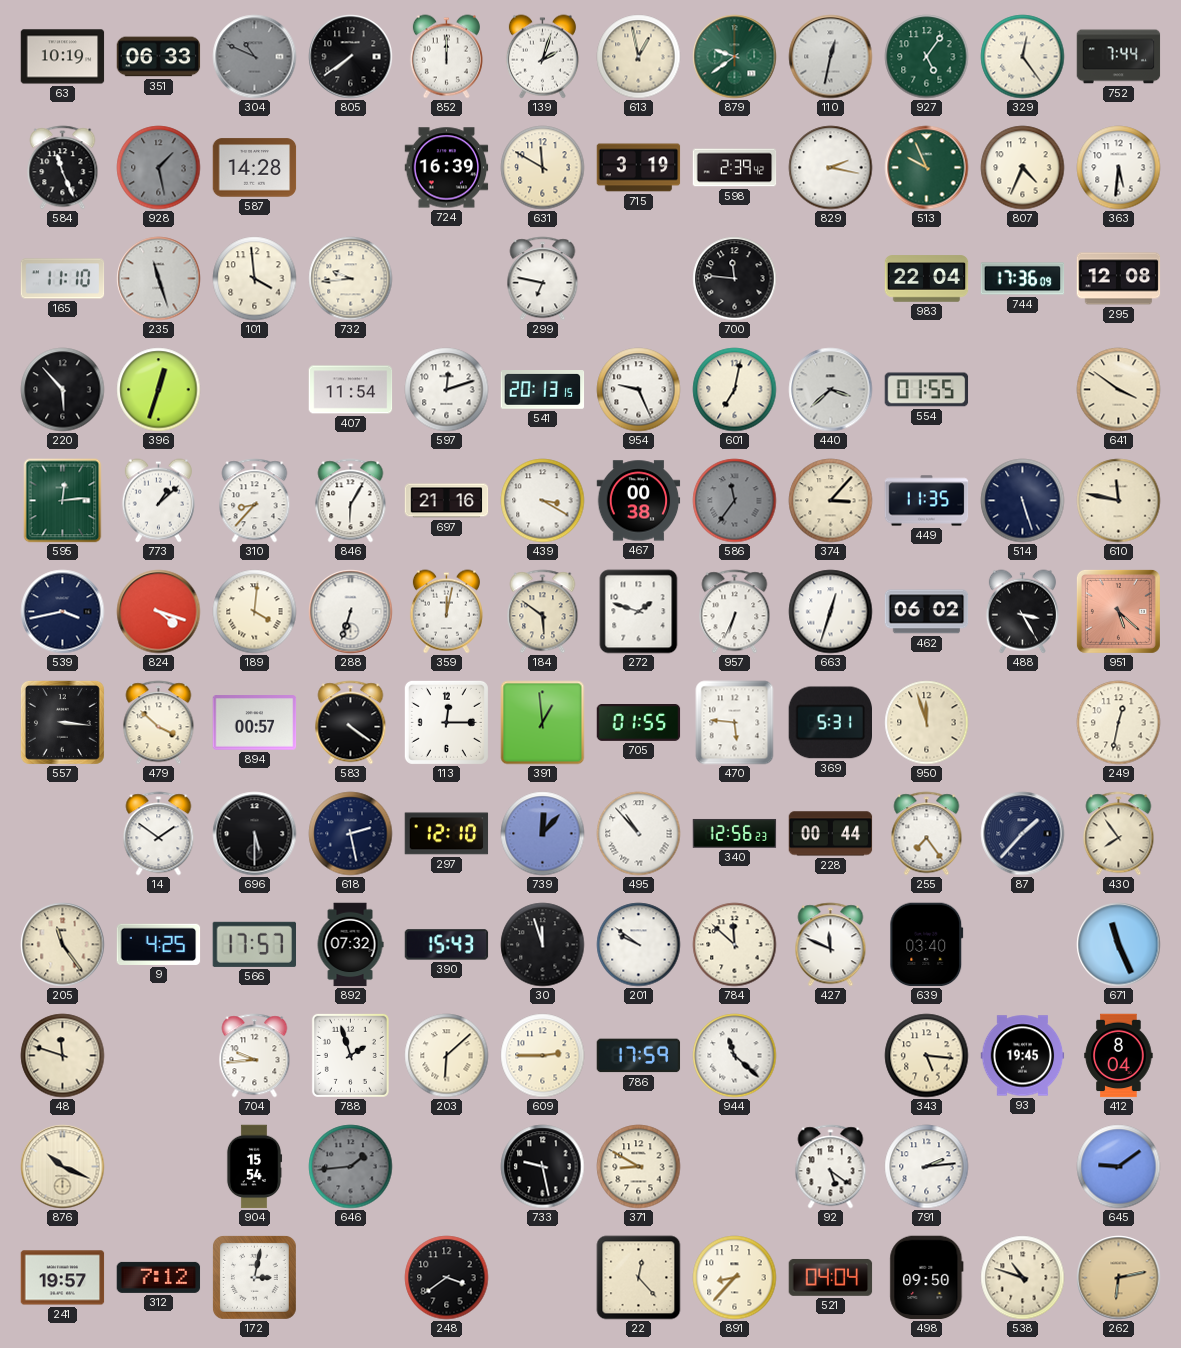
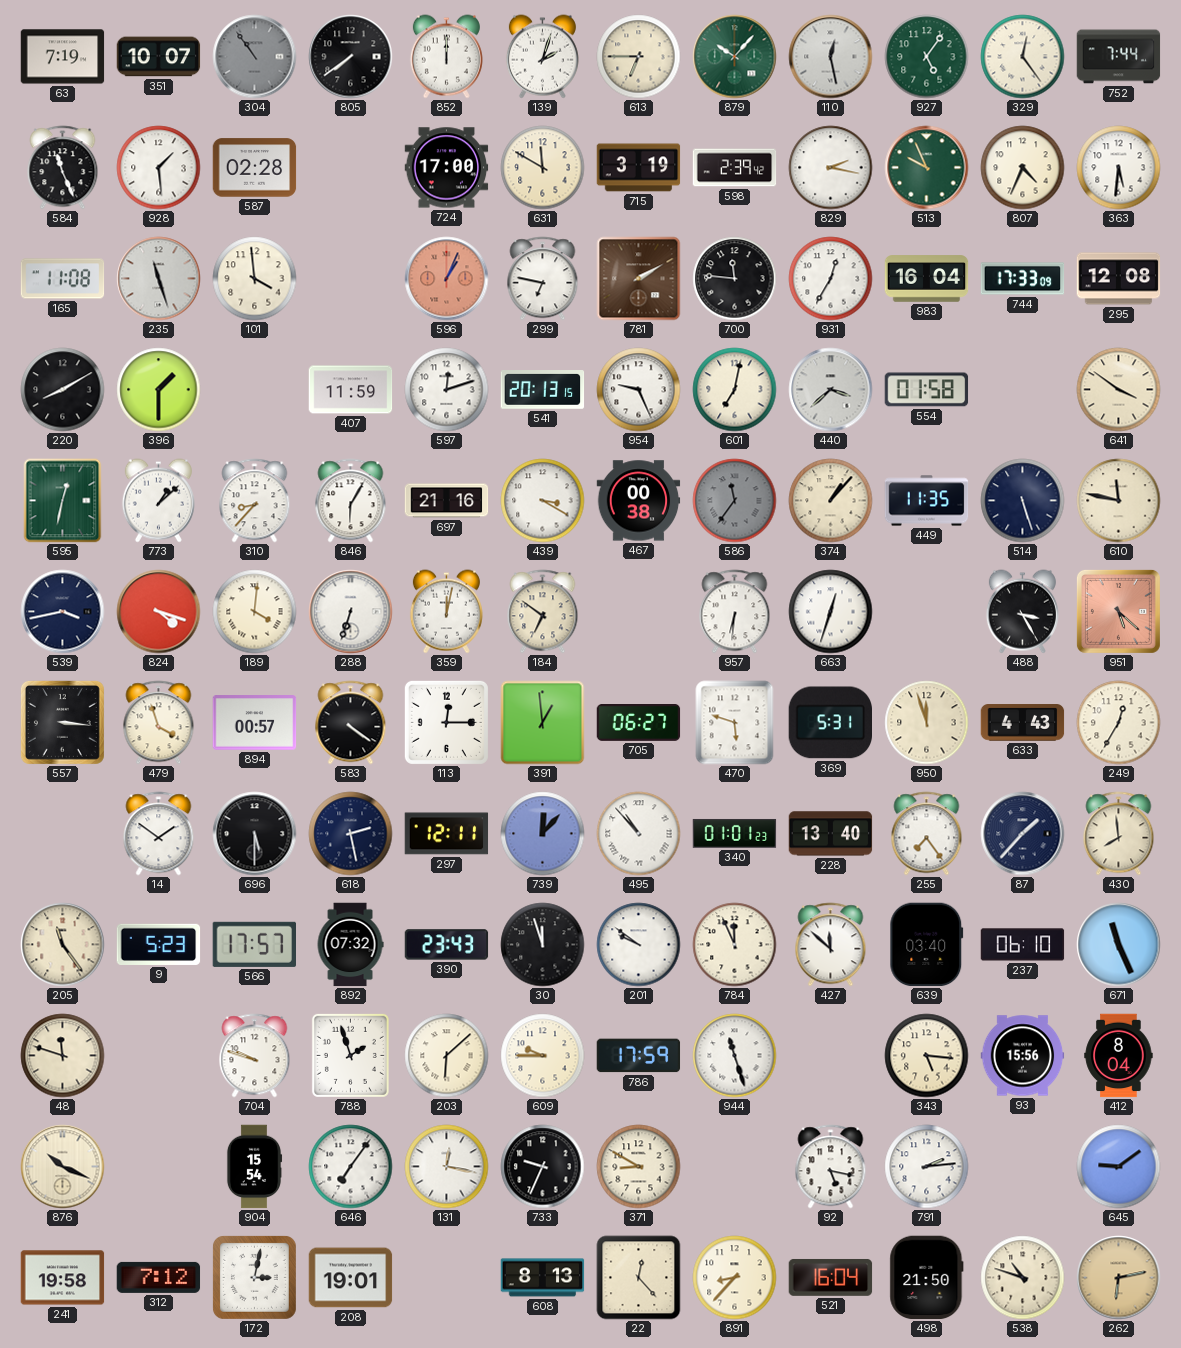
63: 10:19 -> 7:19 (63, 57)
351: 06:33 -> 10:07 (159, 57)
304: 10:49 -> 10:54 (255, 57)
613: 12:58 -> 6:45 (639, 57)
879: 9:39 -> 10:07 (735, 57)
110: 12:32 -> 12:28 (831, 57)
928: 1:28 -> 1:29 (159, 168)
928 dial: grey -> white (159, 168)
587: 14:28 -> 02:28 (255, 168)
724: 16:39 -> 17:00 (447, 168)
165: 11:10 -> 11:08 (63, 279)
732: 9:44 -> none (351, 279)
596: none -> 1:04 (447, 279)
781: none -> 2:10 (639, 279)
931: none -> 12:35 (831, 279)
983: 22:04 -> 16:04 (927, 279)
744: 17:36 -> 17:33 (1023, 279)
220: 5:53 -> 8:10 (63, 390)
396: 12:33 -> 1:30 (159, 390)
407: 11:54 -> 11:59 (351, 390)
554: 01:55 -> 01:58 (927, 390)
595: 12:14 -> 12:32 (63, 501)
374: 3:07 -> 1:07 (831, 501)
184: 5:51 -> 6:51 (543, 612)
272: 1:48 -> none (639, 612)
957: 6:34 -> 6:31 (735, 612)
462: 06:02 -> none (927, 612)
479: 3:52 -> 3:57 (159, 723)
705: 01:55 -> 06:27 (639, 723)
470: 5:46 -> 5:48 (735, 723)
633: none -> 4:43 (1023, 723)
249: 12:32 -> 12:35 (1119, 723)
297: 12:10 -> 12:11 (447, 834)
340: 12:56 -> 01:01 (735, 833)
228: 00:44 -> 13:40 (831, 834)
430: 7:54 -> 7:59 (1119, 834)
9: 4:25 -> 5:23 (159, 944)
390: 15:43 -> 23:43 (447, 945)
784: 11:52 -> 11:56 (735, 945)
427: 11:49 -> 11:52 (831, 945)
237: none -> 06:10 (1023, 945)
704: 9:44 -> 9:48 (255, 1056)
609: 2:45 -> 9:45 (543, 1056)
944: 11:22 -> 11:27 (735, 1056)
93: 19:45 -> 15:56 (1023, 1056)
646: 1:44 -> 7:06 (351, 1167)
646 dial: grey -> white (351, 1167)
131: none -> 12:17 (447, 1167)
733: 9:28 -> 9:34 (543, 1167)
92: 5:21 -> 5:17 (831, 1167)
241: 19:57 -> 19:58 (63, 1278)
208: none -> 19:01 (351, 1278)
248: 3:39 -> none (447, 1278)
608: none -> 8:13 (543, 1278)
521: 04:04 -> 16:04 (831, 1277)
498: 09:50 -> 21:50 (927, 1278)
